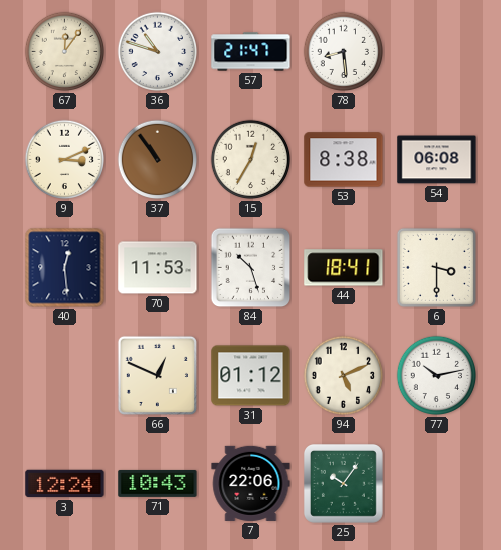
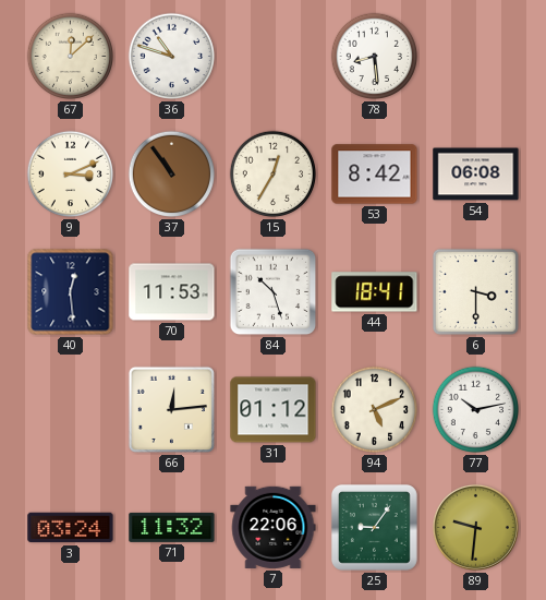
67: 12:06 -> 12:08 (71, 57)
57: 21:47 -> none (251, 52)
53: 8:38 -> 8:42 (375, 175)
66: 12:49 -> 12:14 (171, 409)
3: 12:24 -> 03:24 (71, 528)
71: 10:43 -> 11:32 (172, 527)
25: 10:06 -> 9:06 (374, 527)
89: none -> 9:31 (475, 527)
